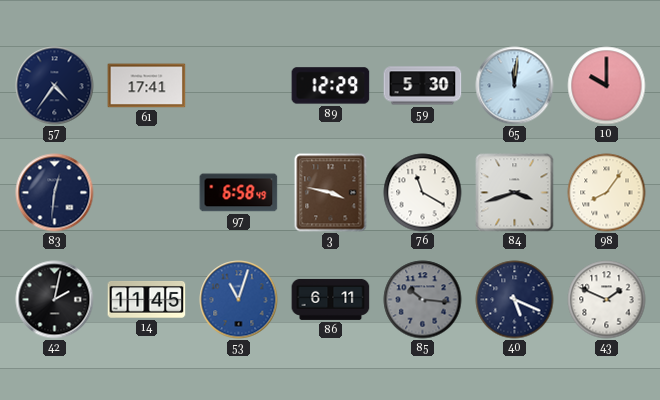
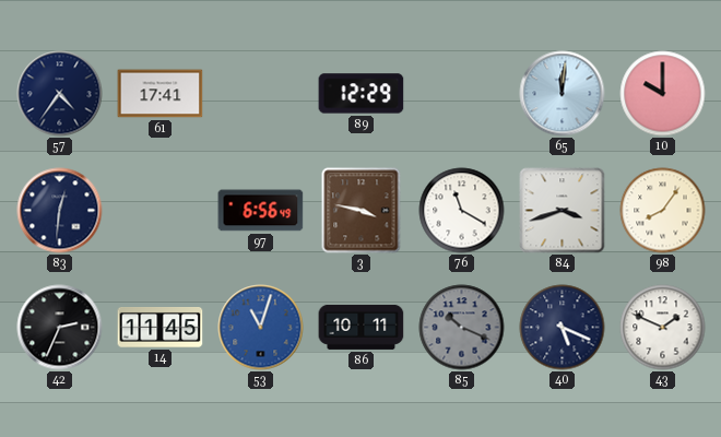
59: 5:30 -> none (423, 86)
97: 6:58 -> 6:56 (261, 211)
42: 2:02 -> 2:34 (60, 328)
86: 6:11 -> 10:11 (362, 327)
85: 10:16 -> 10:19 (462, 328)
